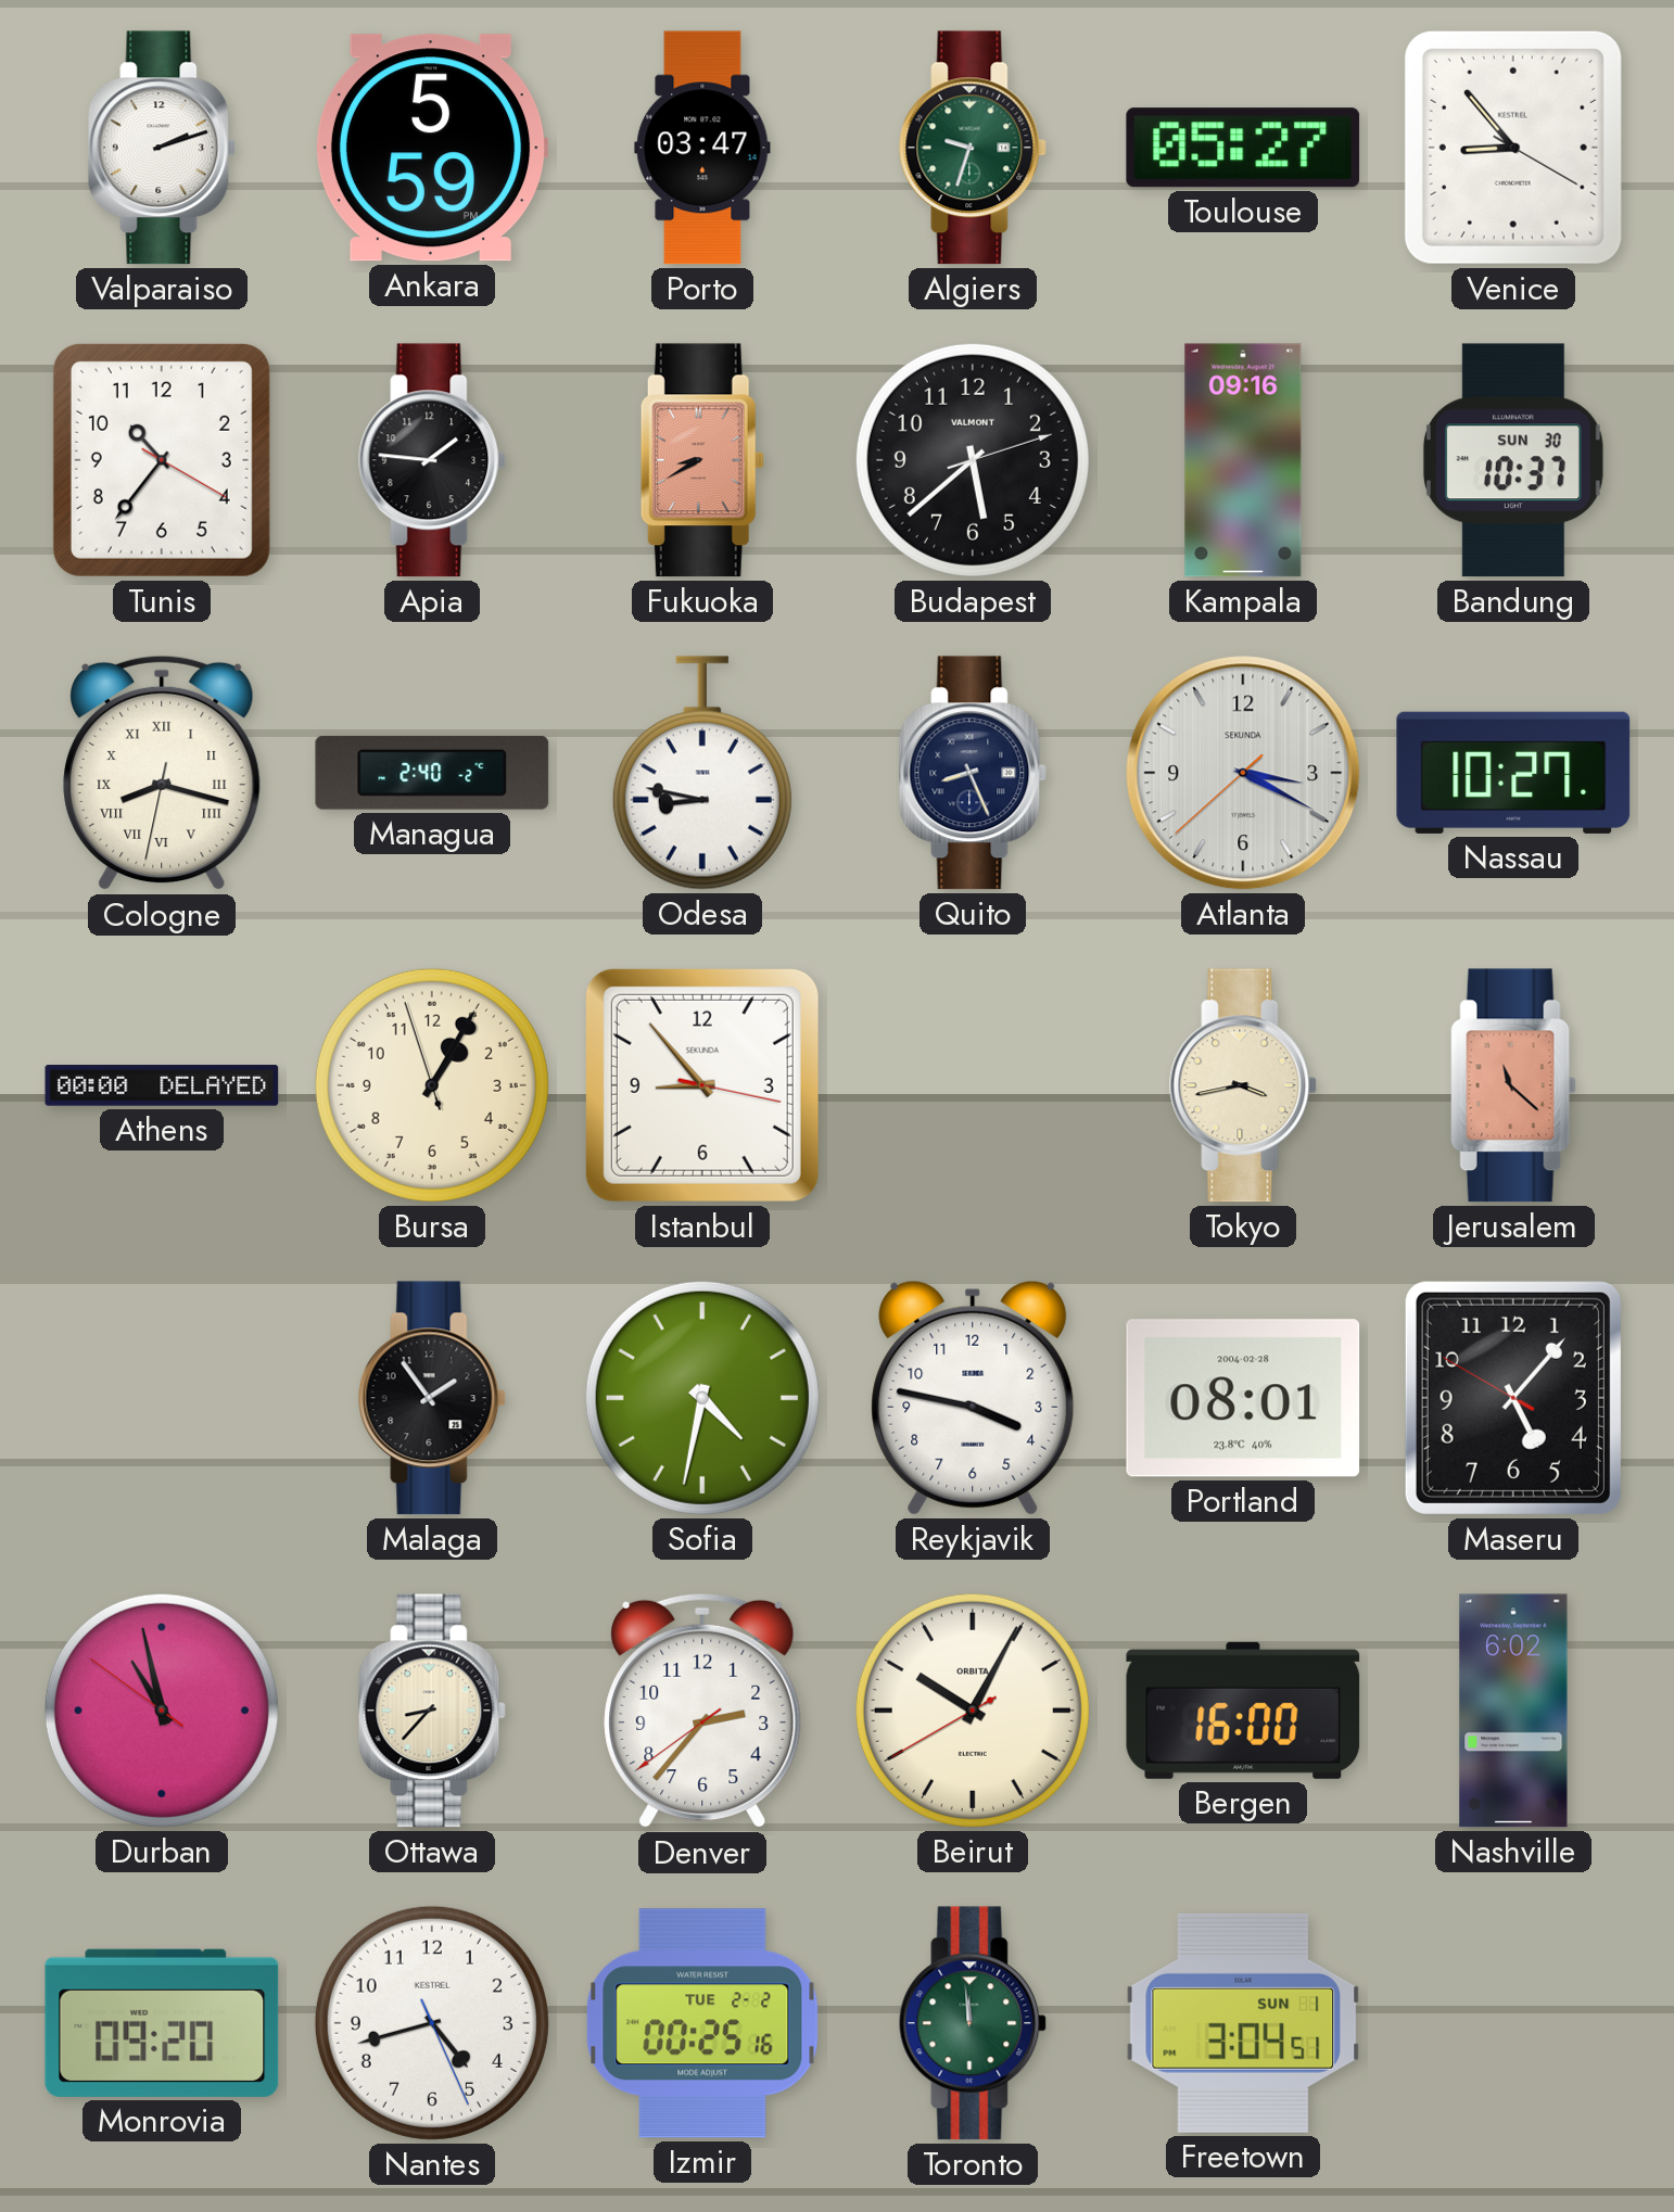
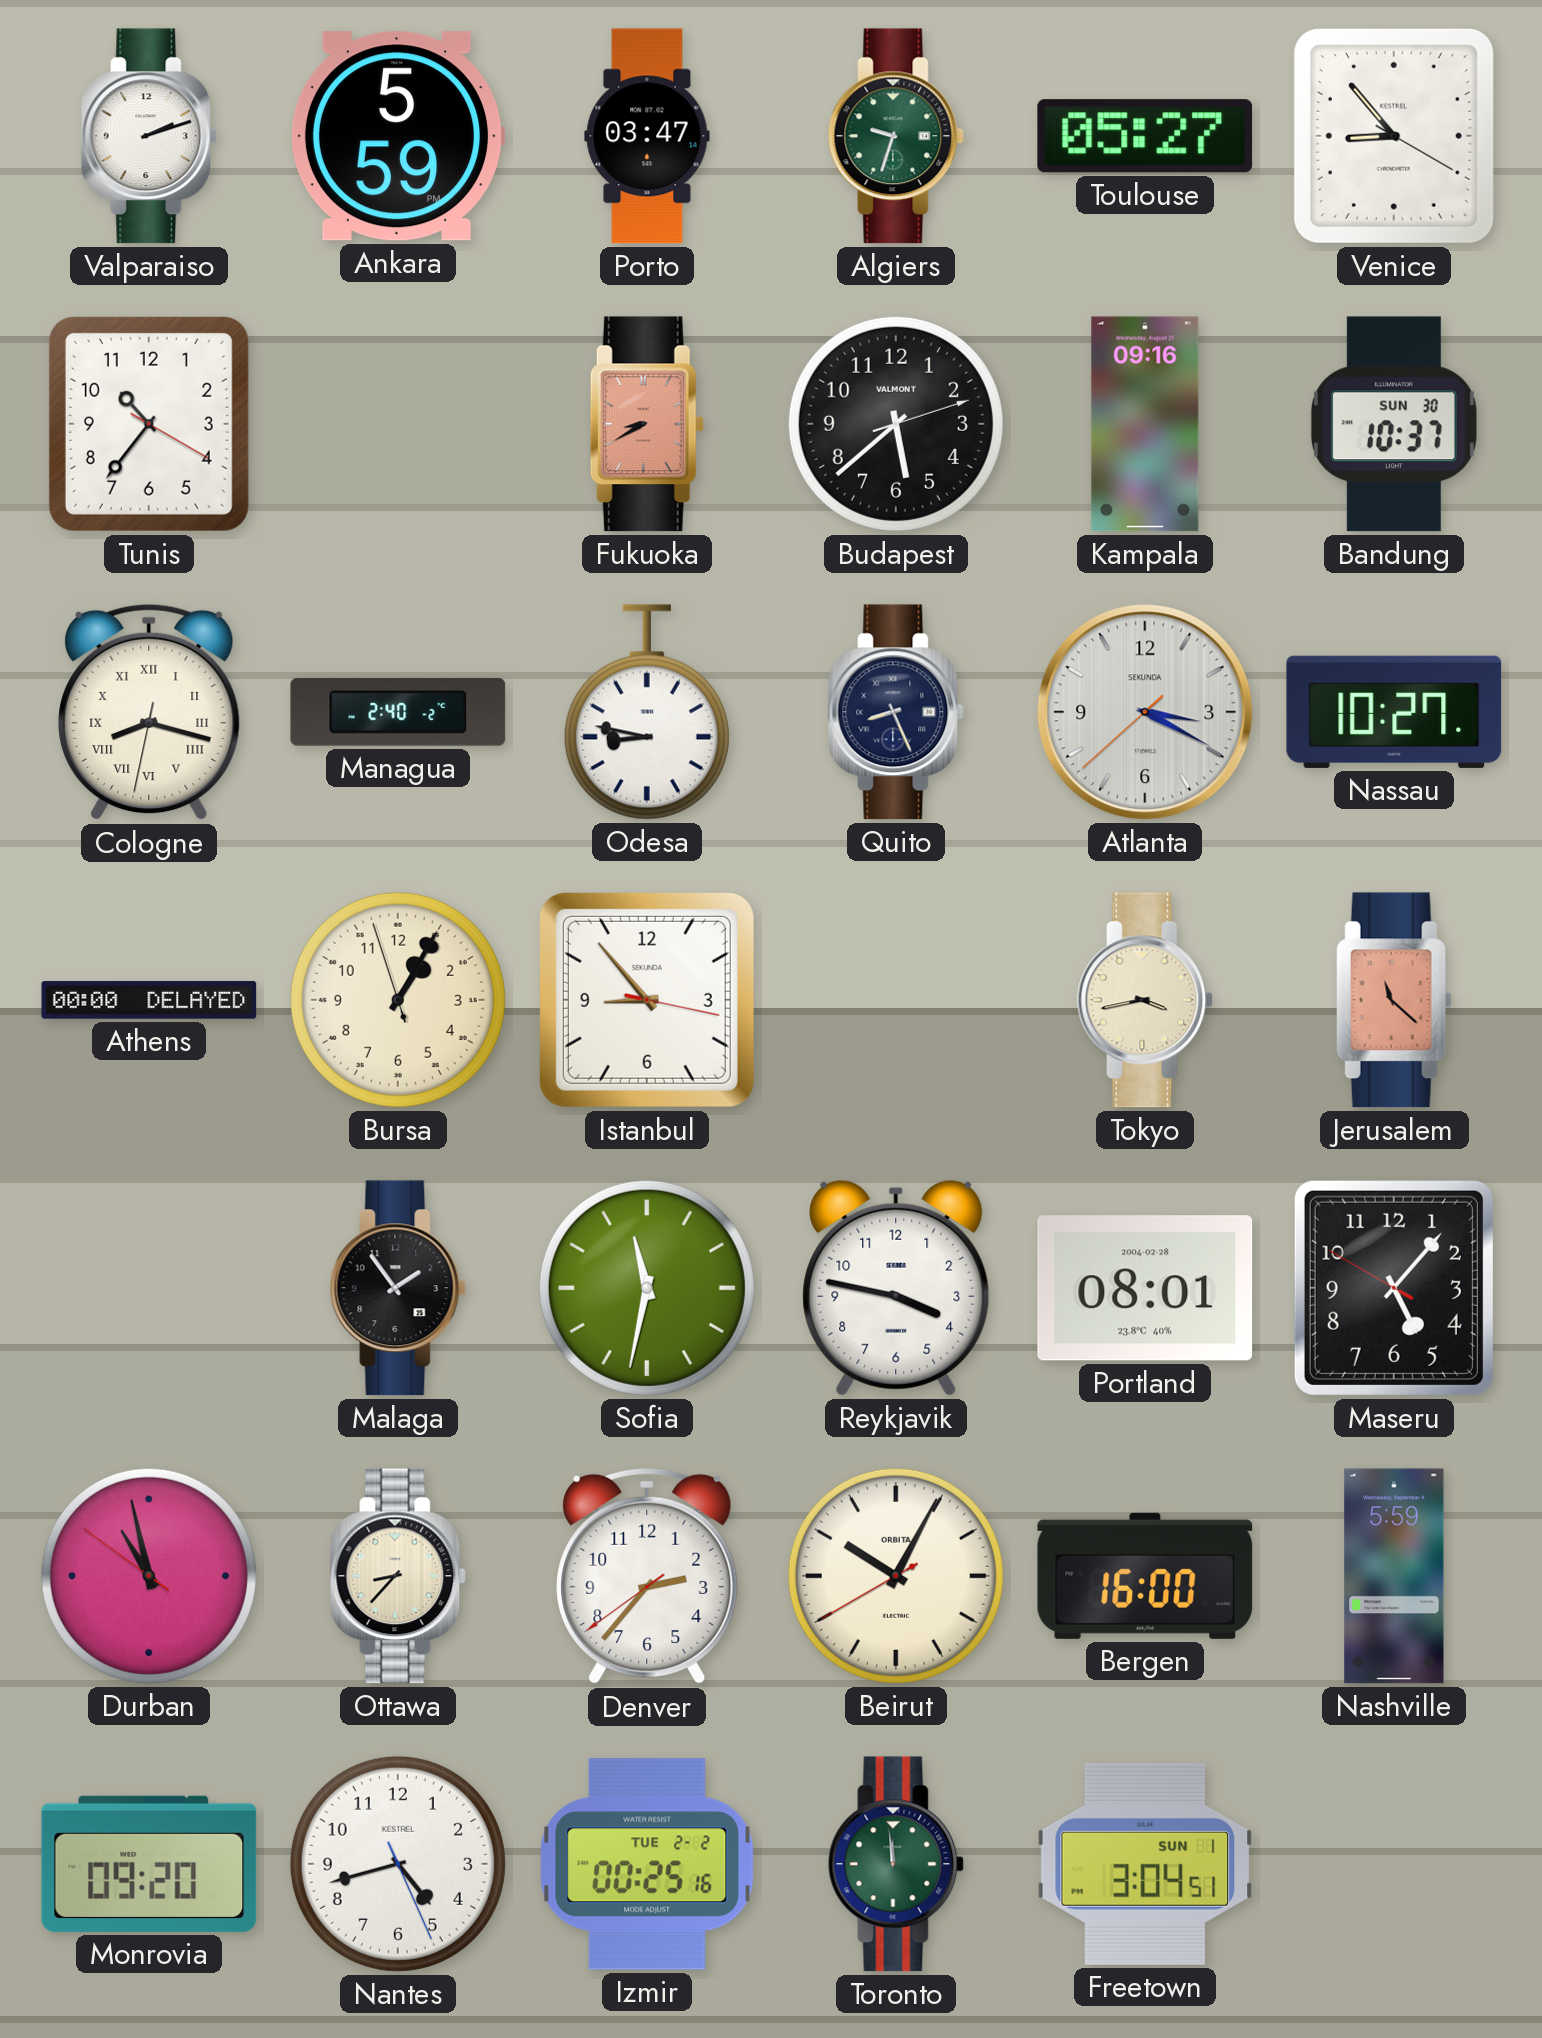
Apia: 1:46 -> none (432, 460)
Sofia: 4:32 -> 11:32 (647, 1288)
Nashville: 6:02 -> 5:59 (1394, 1576)
